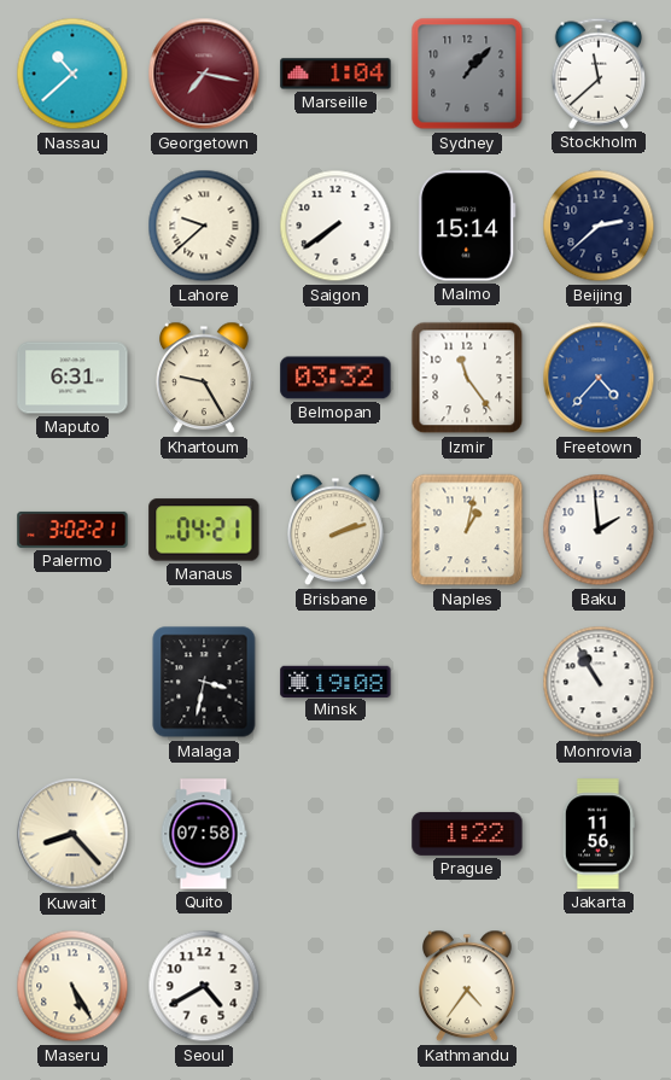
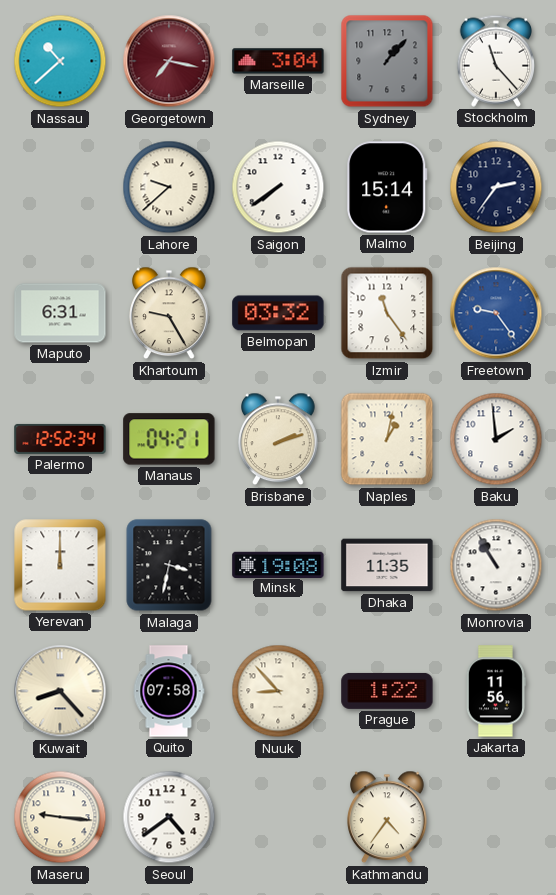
Marseille: 1:04 -> 3:04 (278, 61)
Stockholm: 11:38 -> 11:23 (496, 61)
Beijing: 2:38 -> 2:36 (496, 187)
Freetown: 4:37 -> 9:24 (496, 313)
Palermo: 3:02 -> 12:52 (60, 439)
Yerevan: none -> 12:00 (60, 565)
Dhaka: none -> 11:35 (387, 565)
Nuuk: none -> 8:53 (278, 691)
Maseru: 5:25 -> 9:16 (60, 817)
Seoul: 4:40 -> 4:39 (169, 817)
